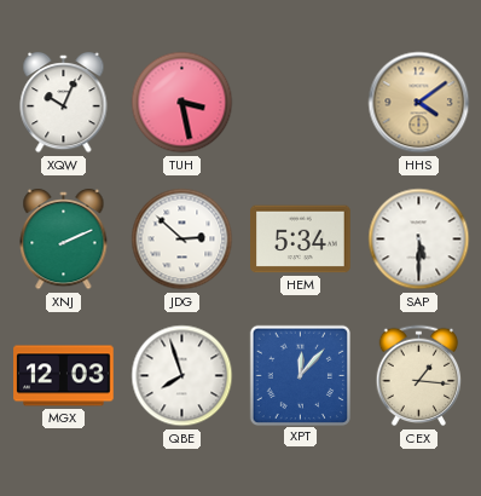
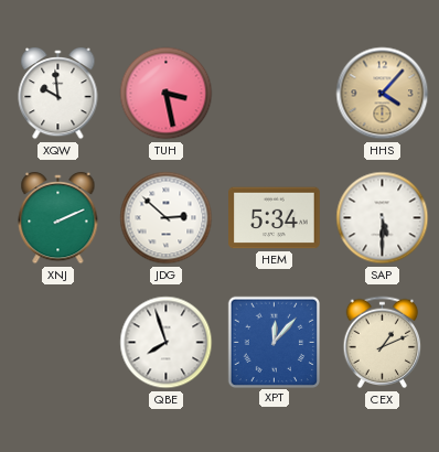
XQW: 10:04 -> 9:59 (58, 94)
HHS: 4:09 -> 4:07 (383, 94)
MGX: 12:03 -> none (64, 376)
CEX: 1:16 -> 1:11 (383, 343)
